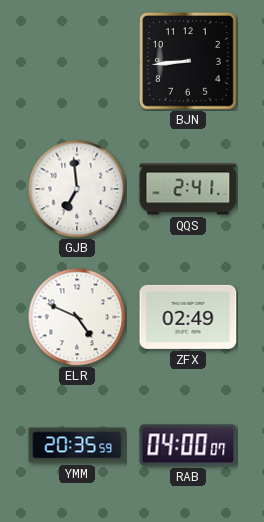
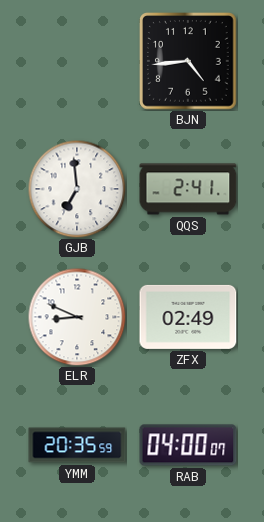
BJN: 8:44 -> 4:44 (189, 62)
ELR: 4:49 -> 8:49 (77, 317)
